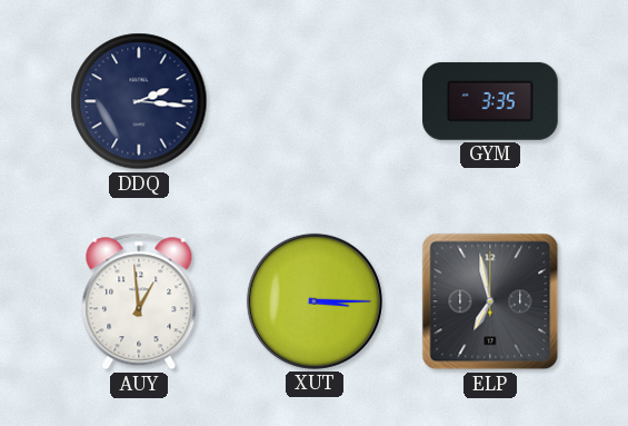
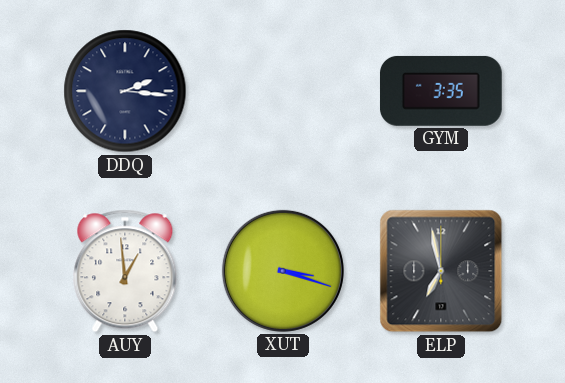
XUT: 3:15 -> 3:18 (283, 271)
